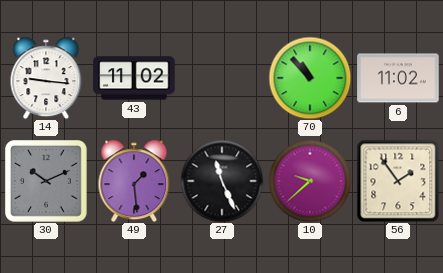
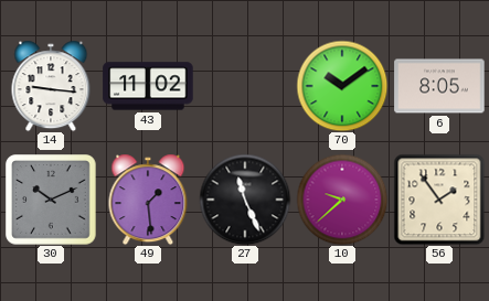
70: 10:53 -> 10:09 (342, 86)
6: 11:02 -> 8:05 (439, 86)
